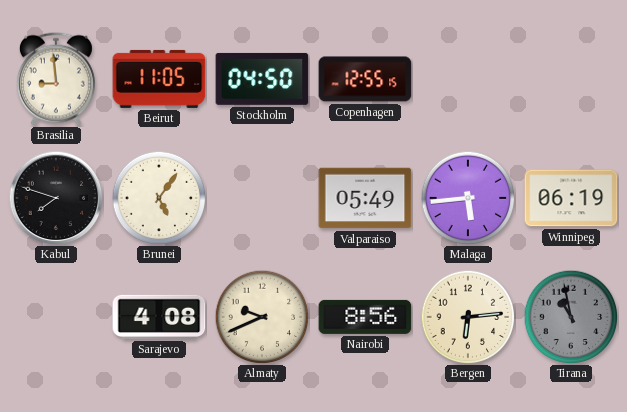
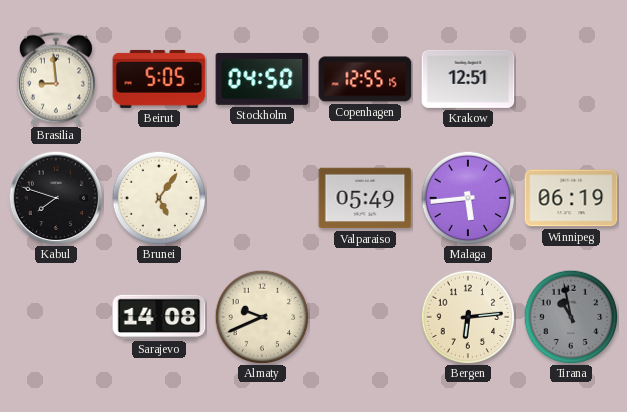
Beirut: 11:05 -> 5:05 (159, 79)
Krakow: none -> 12:51 (468, 79)
Sarajevo: 4:08 -> 14:08 (159, 317)
Nairobi: 8:56 -> none (365, 317)
